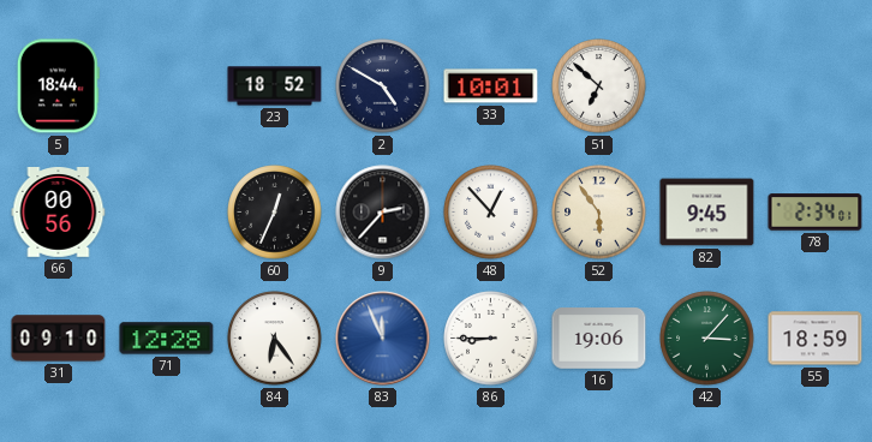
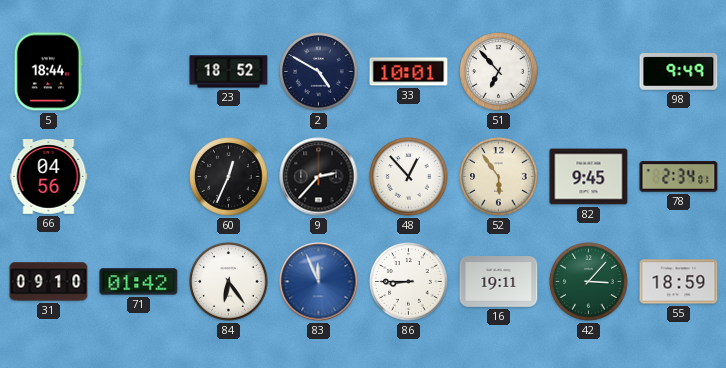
51: 6:52 -> 6:53 (499, 72)
98: none -> 9:49 (679, 72)
66: 00:56 -> 04:56 (49, 177)
71: 12:28 -> 01:42 (139, 282)
16: 19:06 -> 19:11 (499, 282)
